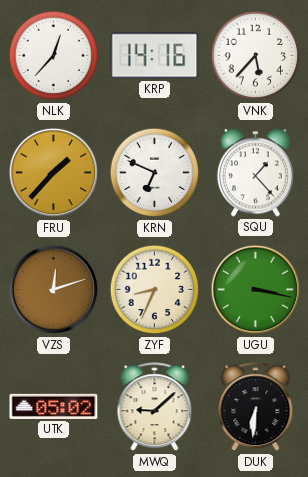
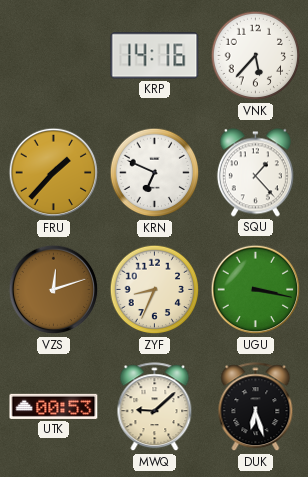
NLK: 12:37 -> none (54, 56)
UTK: 05:02 -> 00:53 (54, 406)
DUK: 6:31 -> 6:27 (256, 407)
